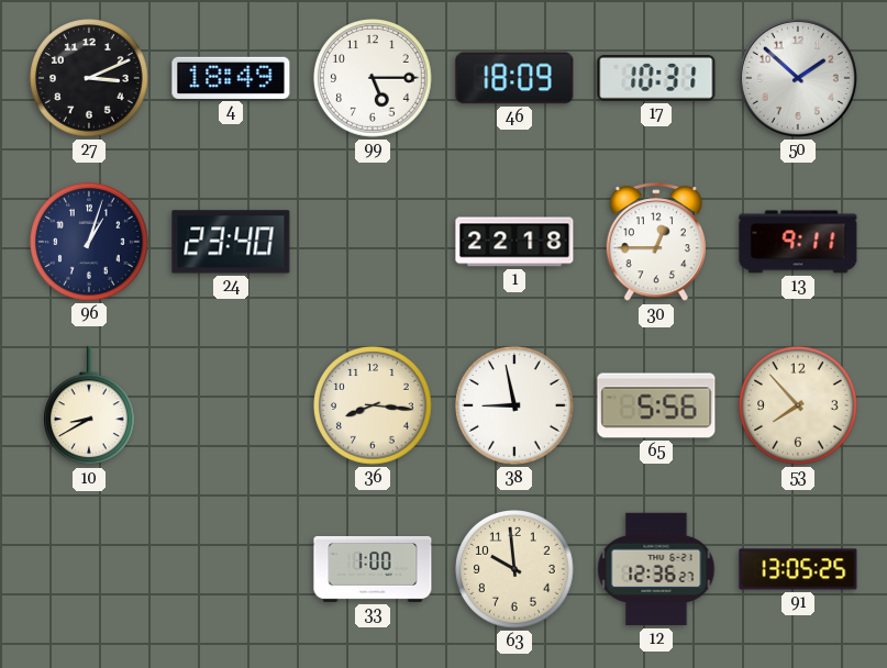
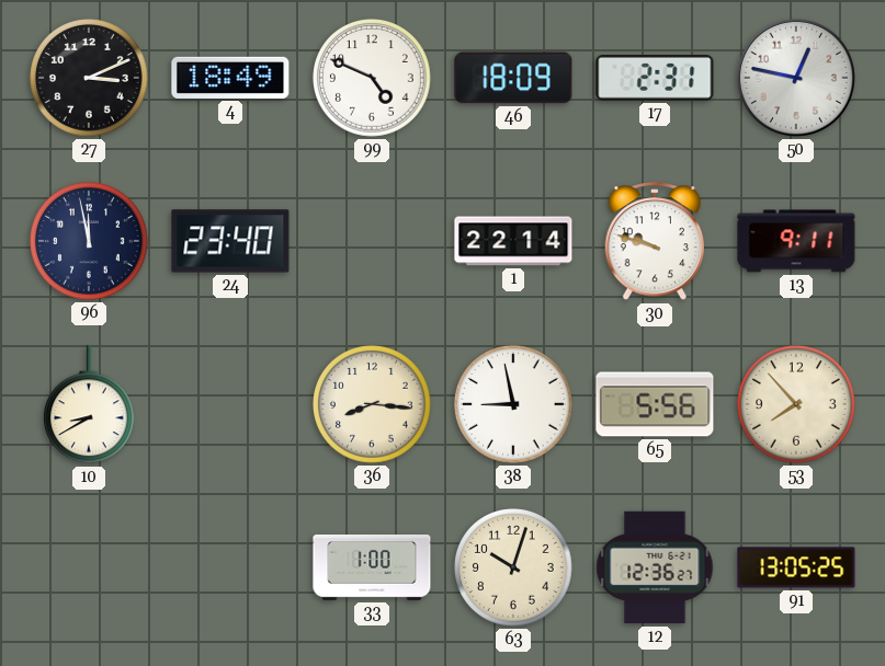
99: 5:15 -> 4:49 (372, 78)
17: 10:31 -> 2:31 (655, 79)
50: 1:52 -> 12:47 (796, 78)
96: 1:03 -> 11:58 (89, 241)
1: 22:18 -> 22:14 (513, 241)
30: 12:45 -> 9:48 (654, 242)
63: 9:59 -> 10:03 (513, 567)
